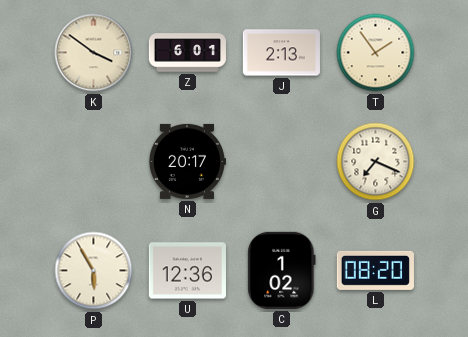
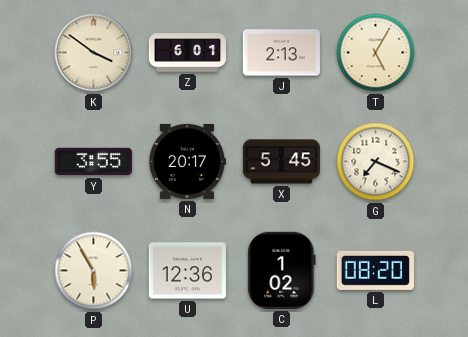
T: 1:54 -> 5:05 (376, 53)
Y: none -> 3:55 (93, 162)
X: none -> 5:45 (281, 162)
